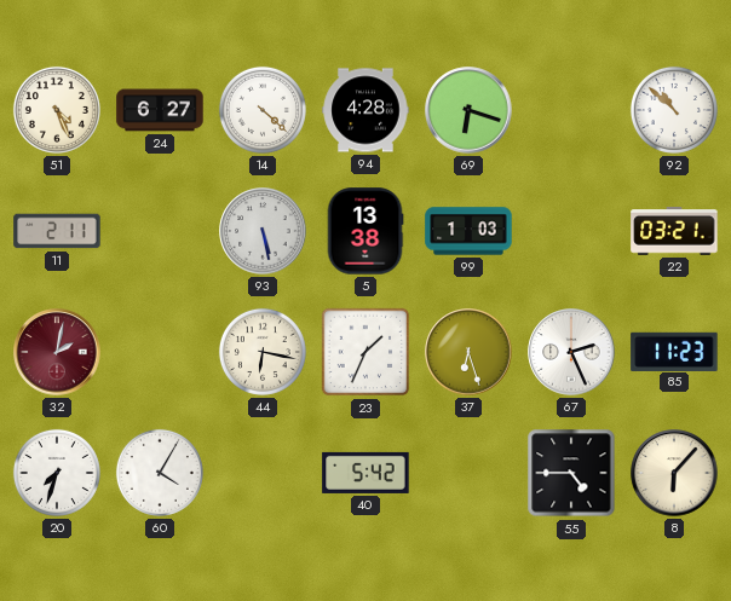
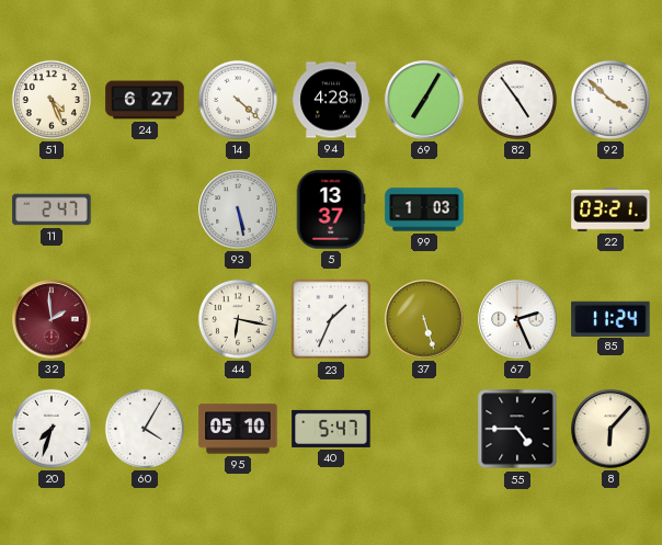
69: 6:18 -> 7:05 (424, 100)
82: none -> 4:54 (517, 100)
92: 10:52 -> 3:52 (610, 100)
11: 2:11 -> 2:47 (52, 209)
5: 13:38 -> 13:37 (331, 209)
32: 2:02 -> 1:59 (52, 319)
37: 6:27 -> 5:27 (424, 319)
85: 11:23 -> 11:24 (610, 318)
95: none -> 05:10 (238, 429)
40: 5:42 -> 5:47 (331, 429)
